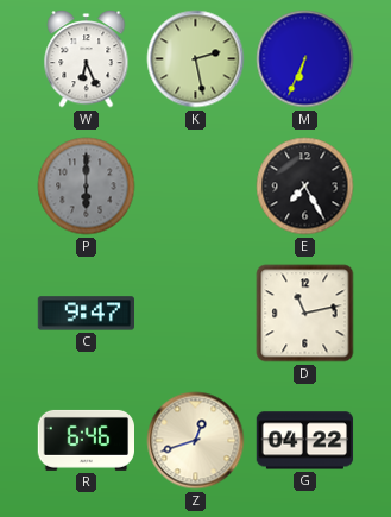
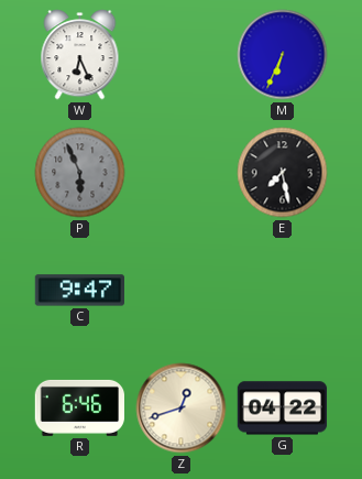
K: 2:28 -> none (196, 59)
P: 6:00 -> 5:56 (80, 173)
E: 7:25 -> 7:28 (283, 173)
D: 11:13 -> none (305, 314)
